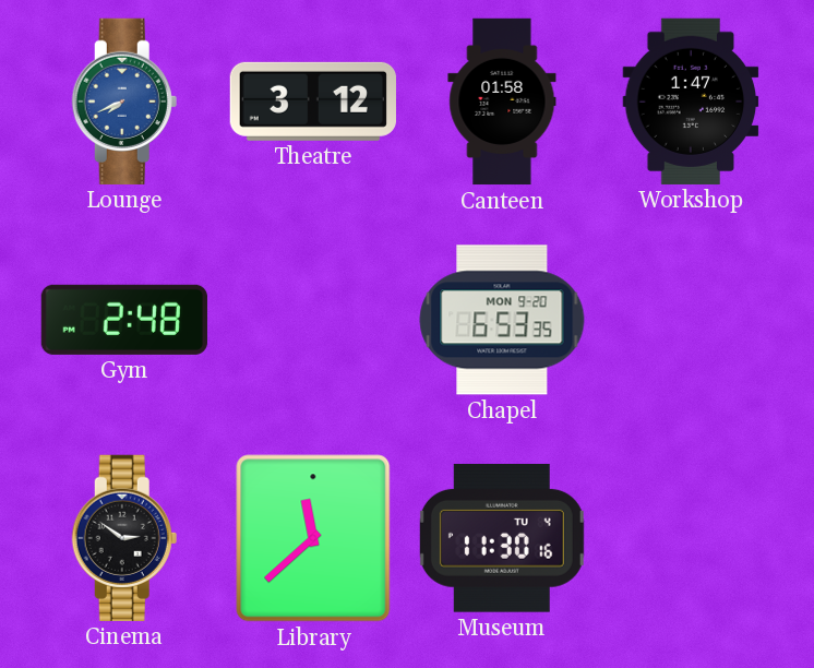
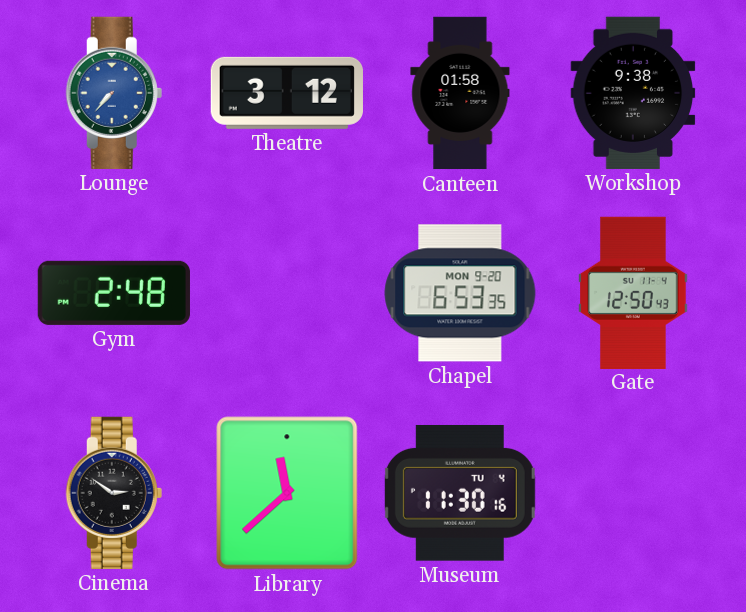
Lounge: 7:41 -> 7:37 (114, 93)
Workshop: 1:47 -> 9:38 (633, 93)
Gate: none -> 12:50 (633, 292)
